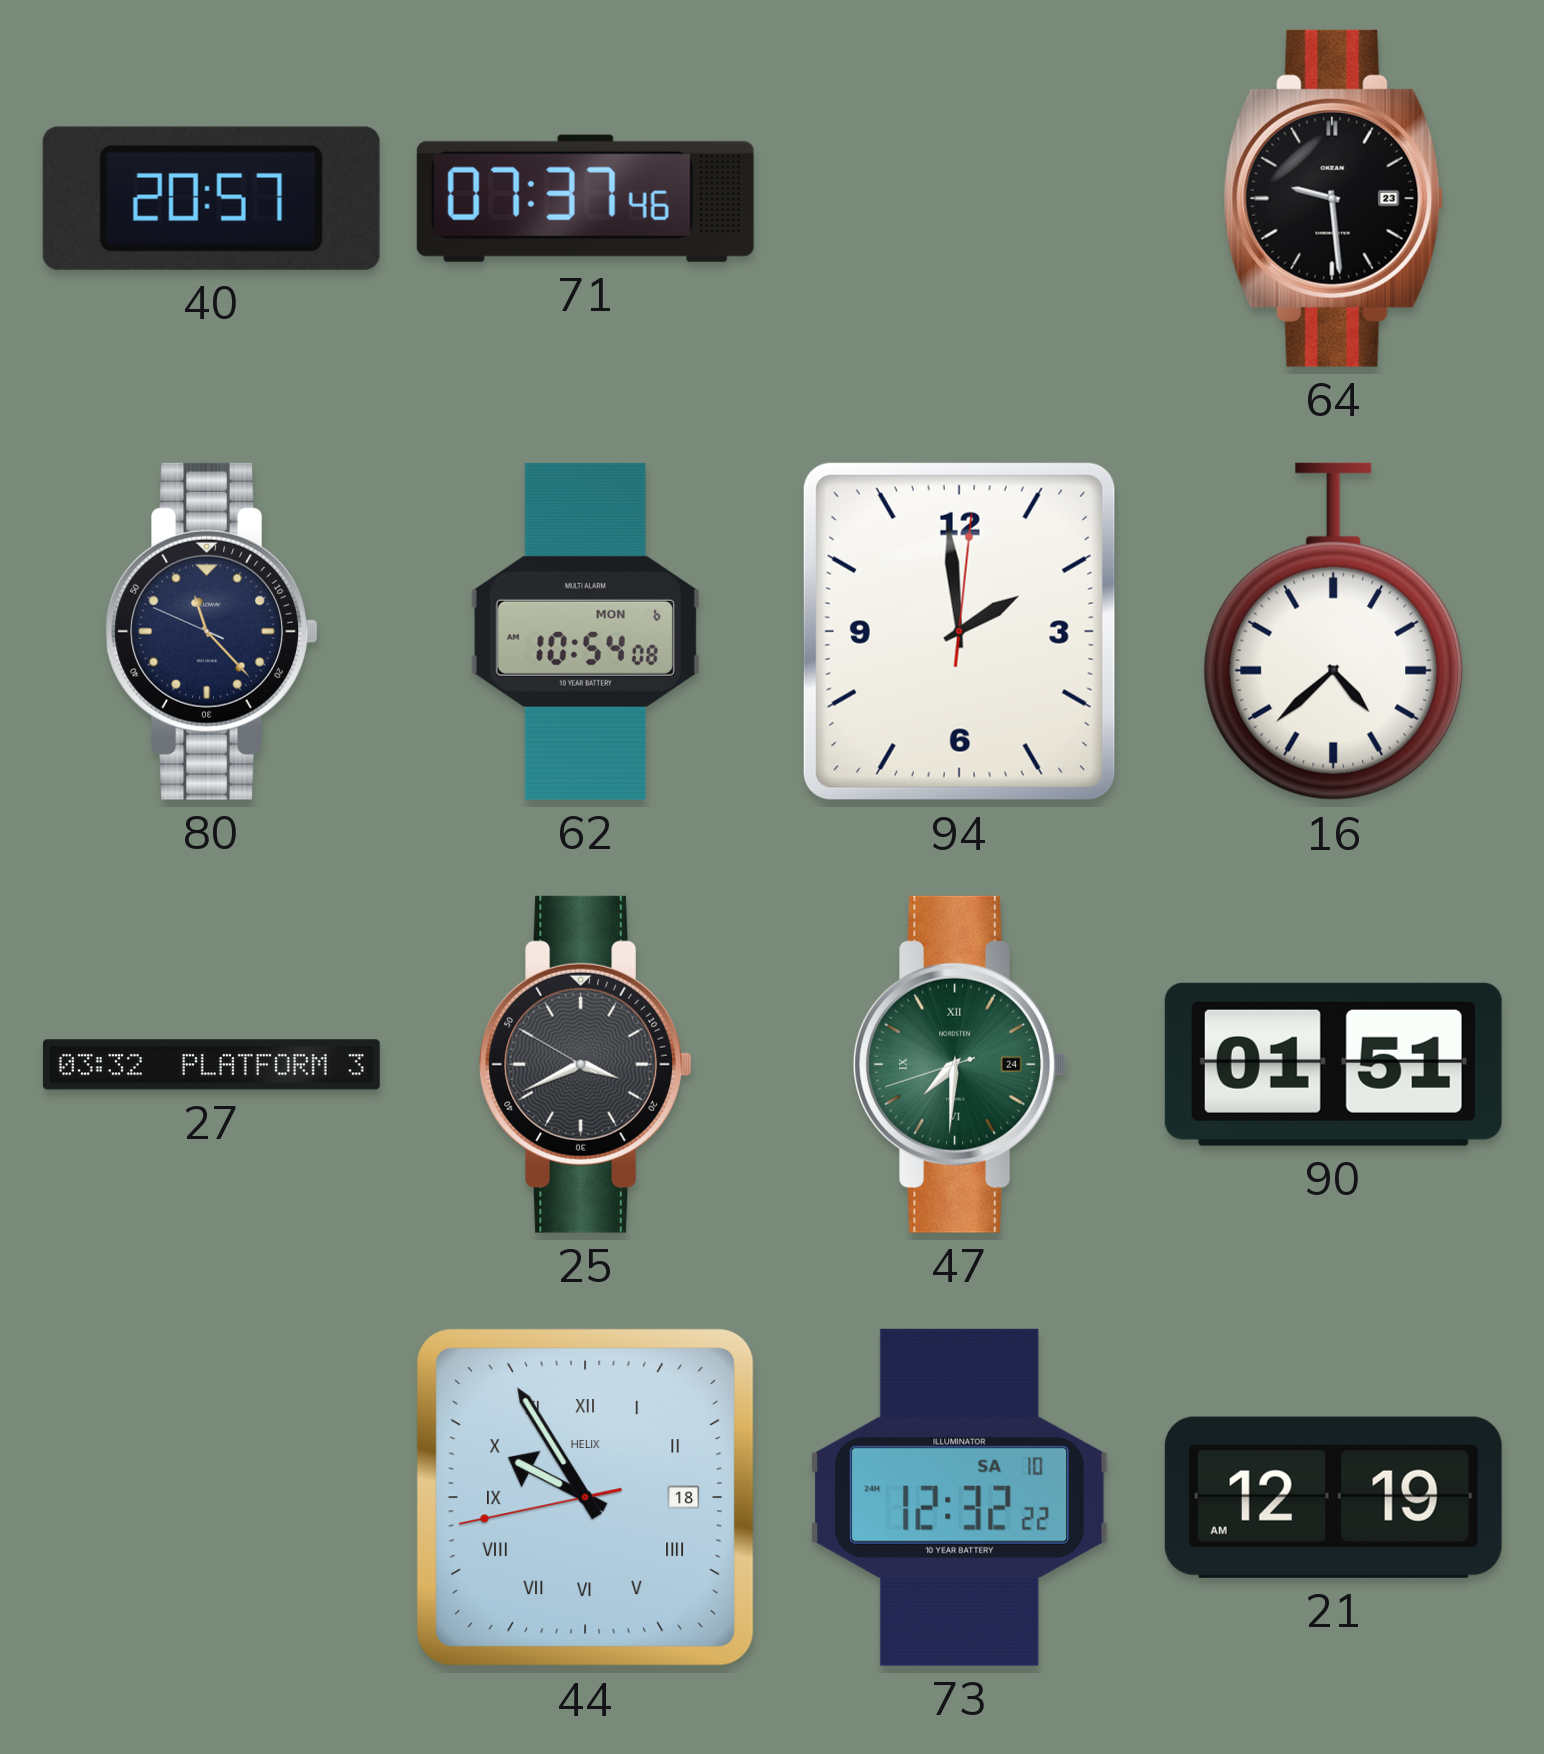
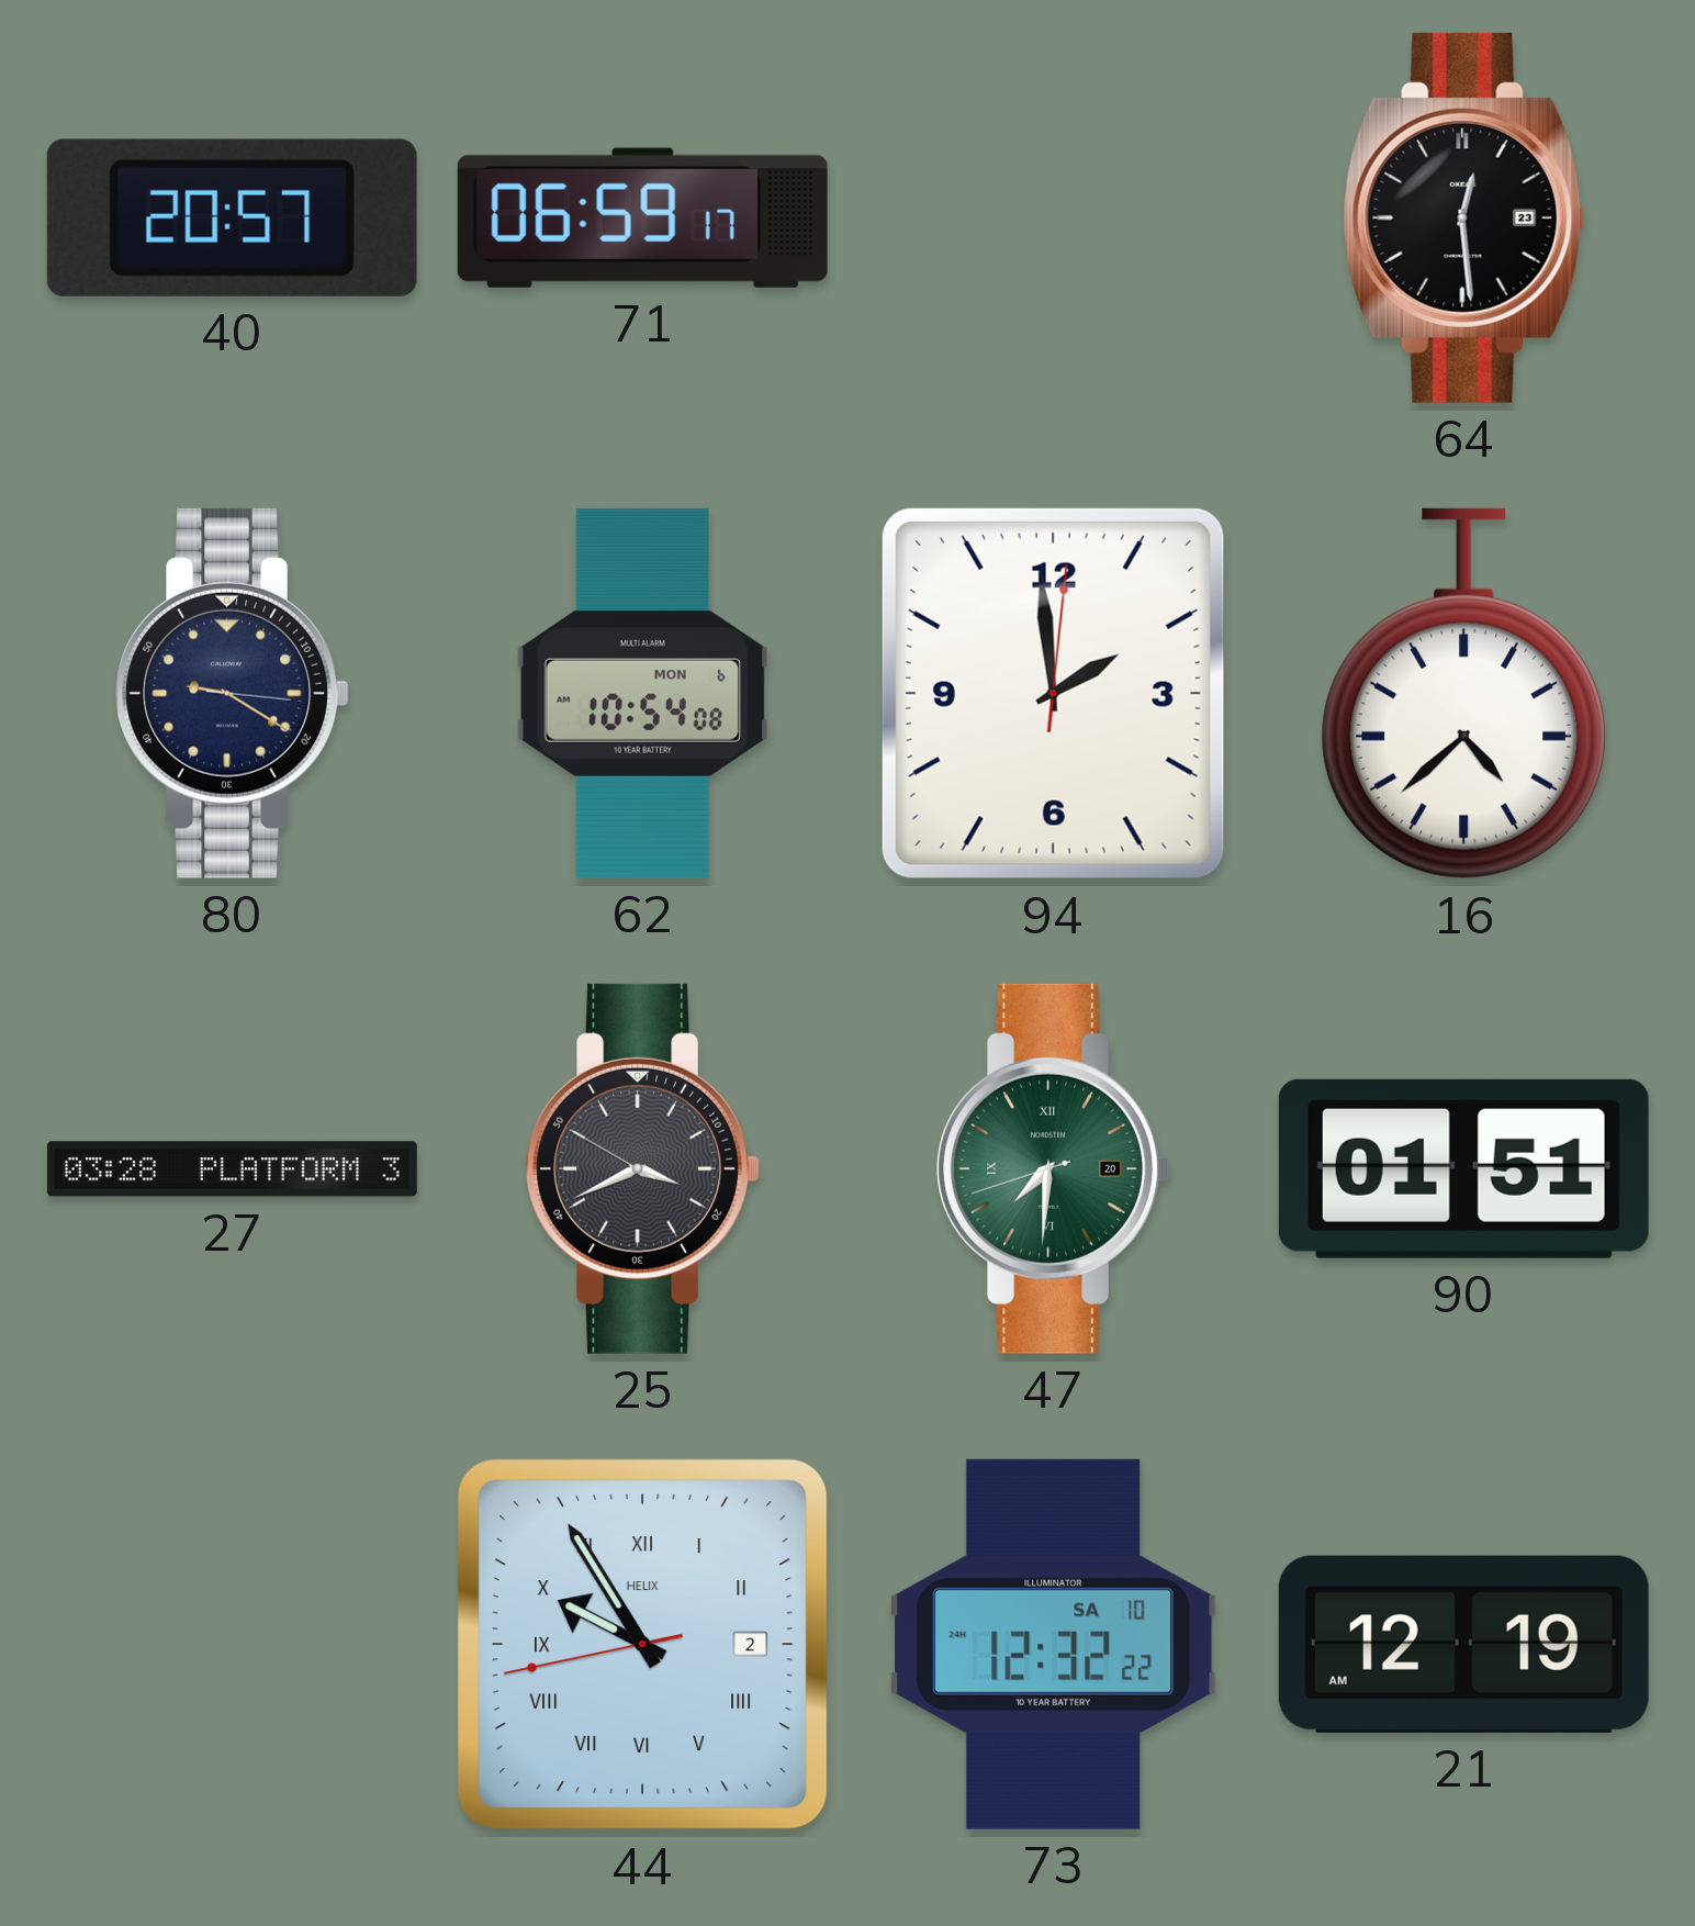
71: 07:37 -> 06:59 (642, 217)
64: 9:29 -> 12:29 (1464, 217)
80: 11:22 -> 9:20 (232, 693)
27: 03:32 -> 03:28 (232, 1169)
47 date: 24 -> 20 (1053, 1168)
44 date: 18 -> 2 (642, 1644)
